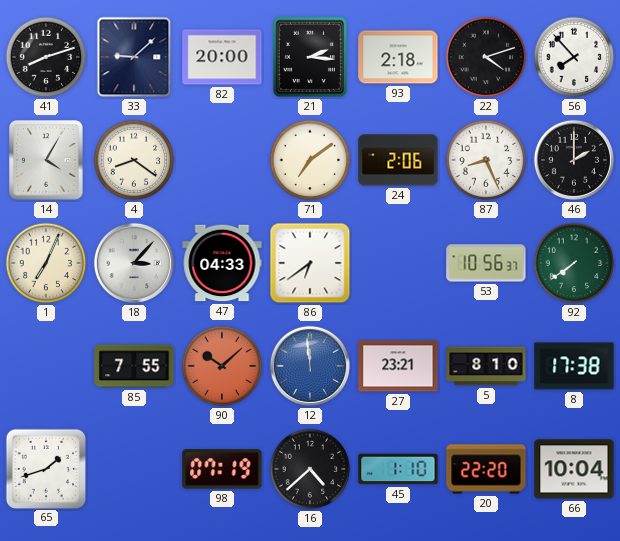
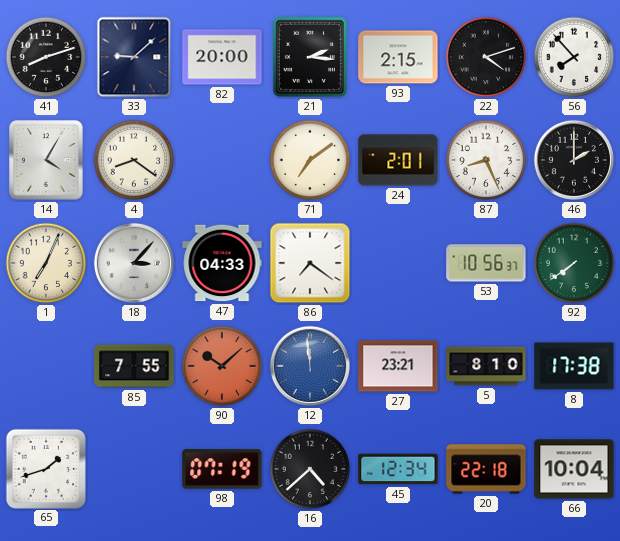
93: 2:18 -> 2:15 (398, 57)
24: 2:06 -> 2:01 (398, 160)
86: 6:39 -> 7:21 (310, 263)
45: 1:10 -> 12:34 (398, 469)
20: 22:20 -> 22:18 (486, 469)
